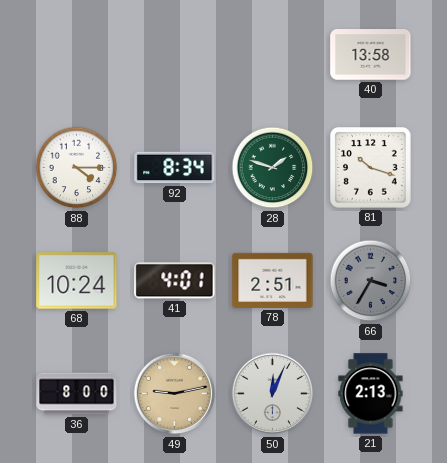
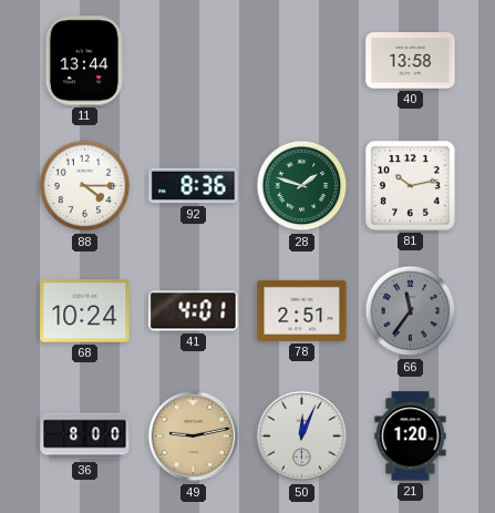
11: none -> 13:44 (84, 61)
92: 8:34 -> 8:36 (194, 186)
81: 10:18 -> 10:13 (411, 186)
66: 3:35 -> 11:36 (411, 311)
21: 2:13 -> 1:20 (411, 437)
